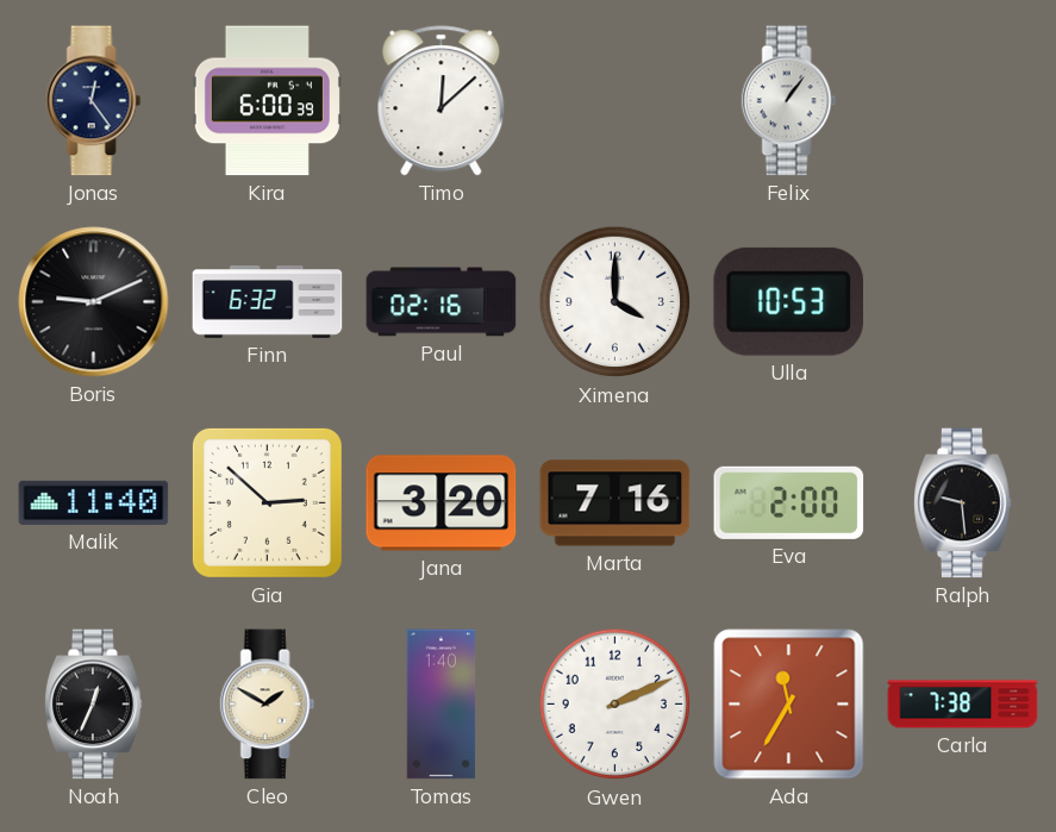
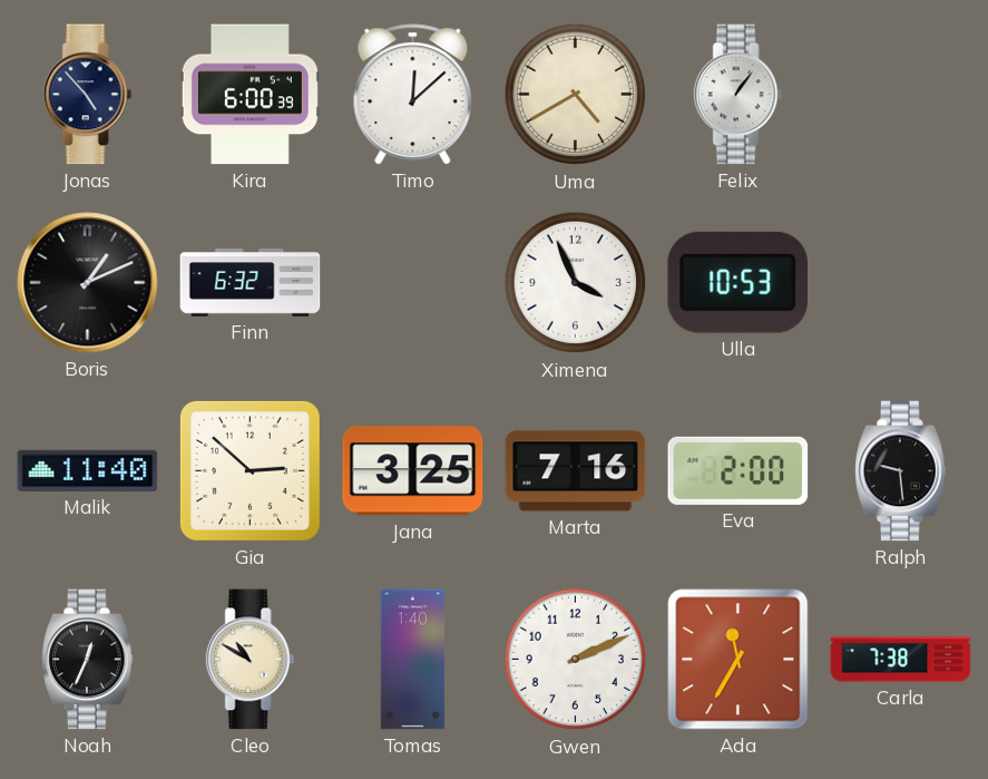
Jonas: 12:24 -> 4:53 (88, 95)
Uma: none -> 4:40 (576, 95)
Boris: 9:11 -> 1:11 (88, 283)
Paul: 02:16 -> none (442, 302)
Ximena: 4:00 -> 3:56 (576, 283)
Jana: 3:20 -> 3:25 (413, 471)
Cleo: 1:50 -> 10:50 (251, 660)
